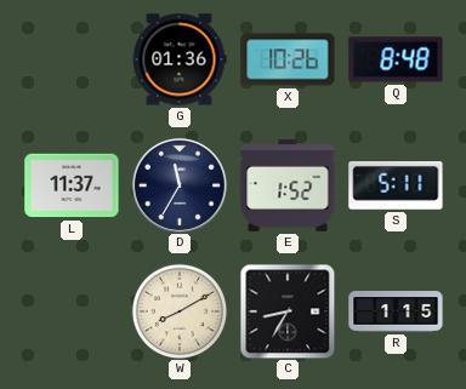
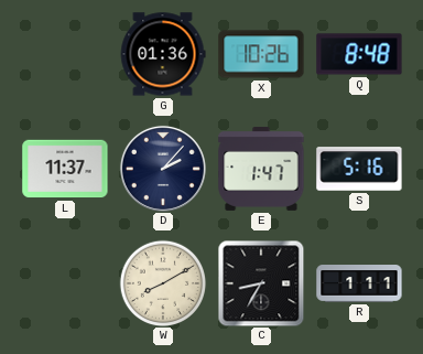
D: 11:35 -> 2:07 (163, 169)
E: 1:52 -> 1:47 (261, 169)
S: 5:11 -> 5:16 (359, 169)
R: 1:15 -> 1:11 (359, 283)
